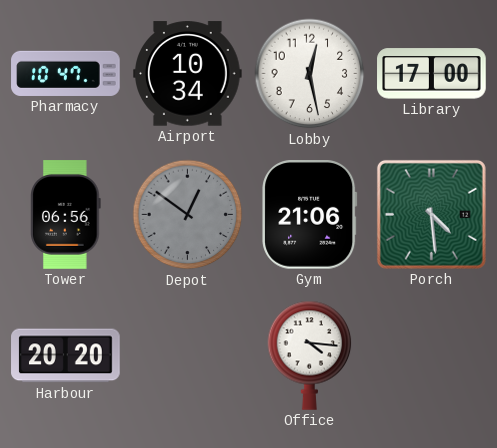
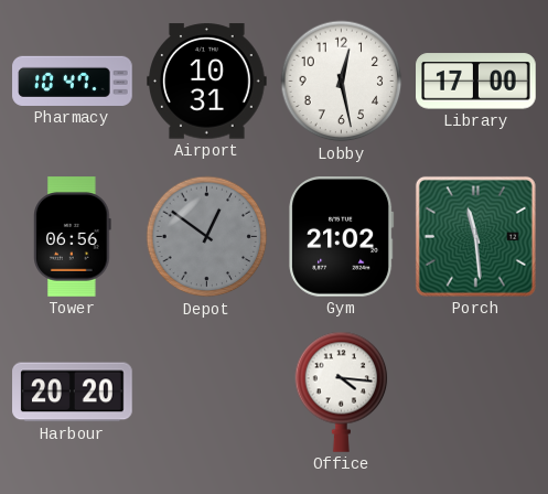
Airport: 10:34 -> 10:31 (207, 82)
Gym: 21:06 -> 21:02 (342, 237)
Porch: 4:29 -> 11:29 (475, 236)
